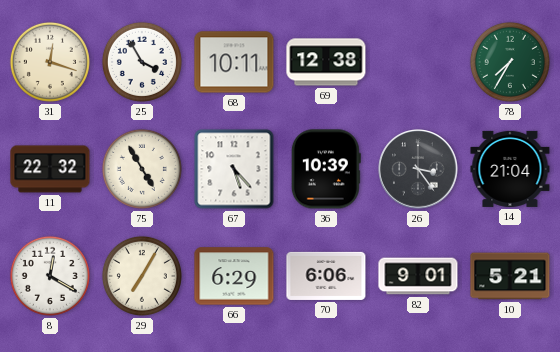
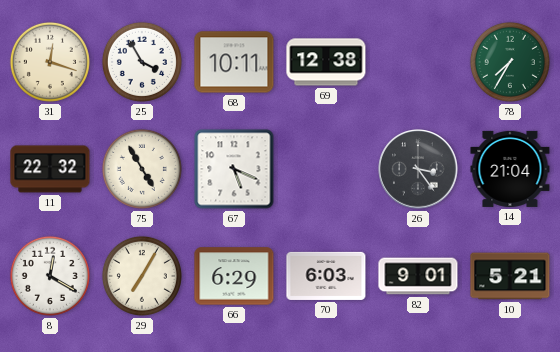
67: 5:23 -> 5:19 (234, 169)
36: 10:39 -> none (326, 169)
70: 6:06 -> 6:03 (326, 276)
